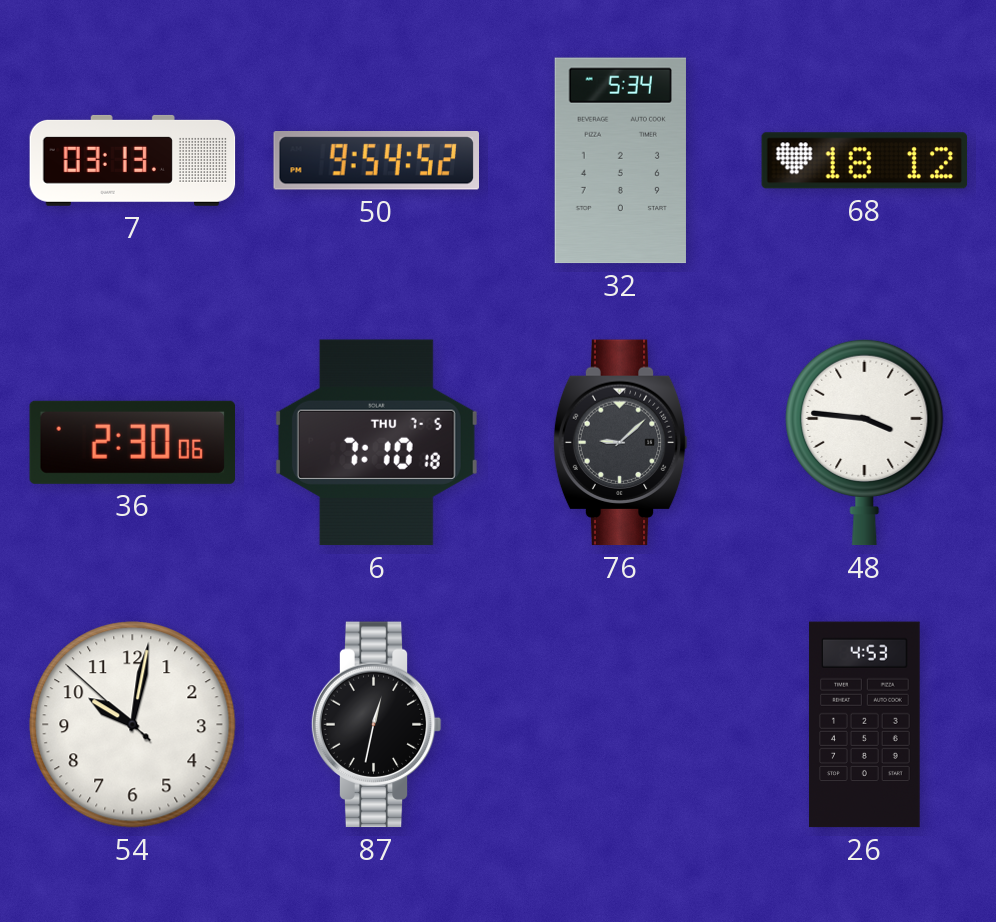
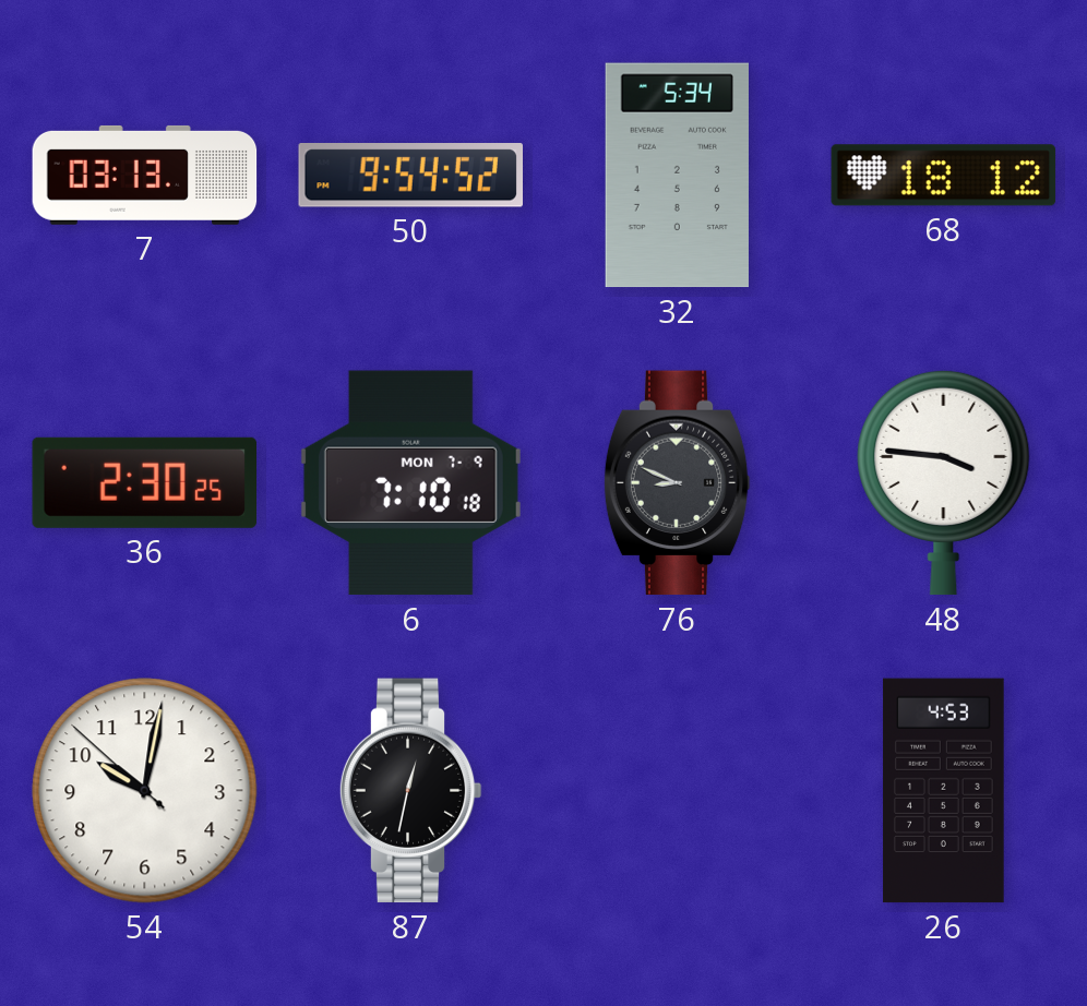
36: 2:30:06 -> 2:30:25 (144, 482)
6 date: THU 7-5 -> MON 7-9 (410, 483)
76: 9:08 -> 8:49 (677, 483)
